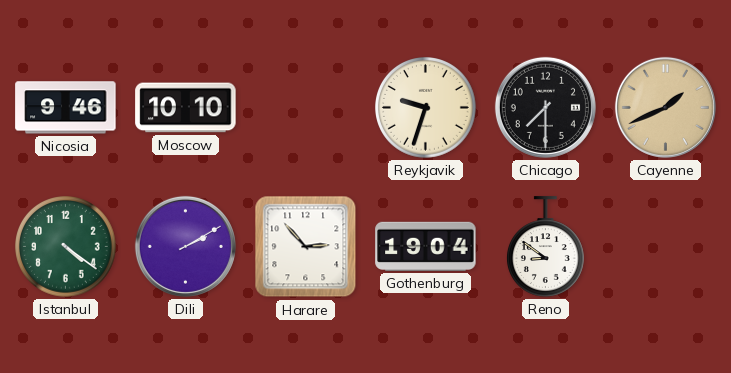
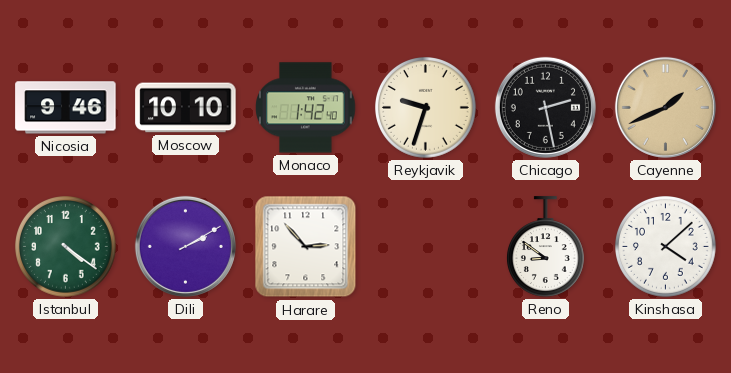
Monaco: none -> 1:42 (306, 108)
Chicago: 7:30 -> 2:28 (545, 107)
Gothenburg: 19:04 -> none (426, 246)
Kinshasa: none -> 4:08 (666, 247)
